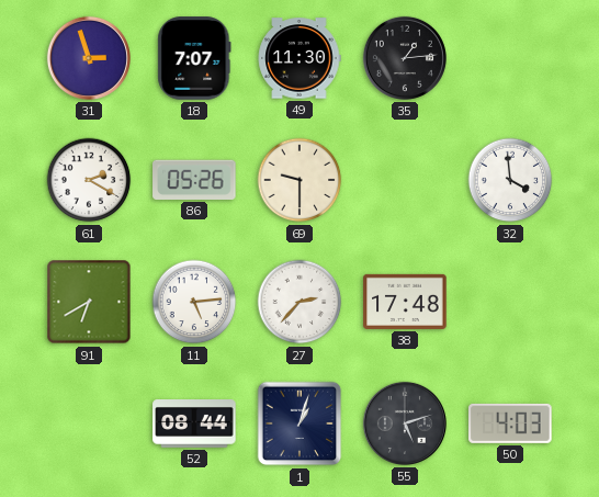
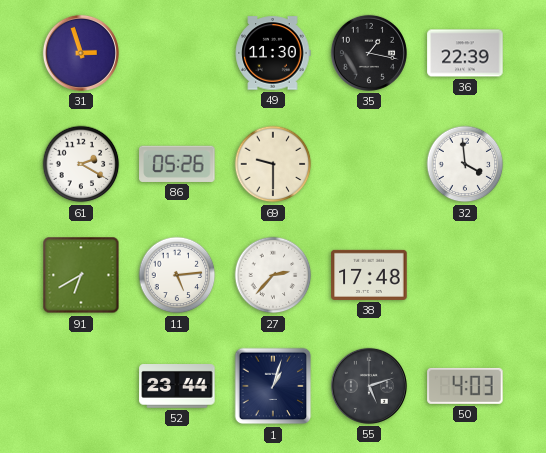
18: 7:07 -> none (194, 58)
35: 1:14 -> 1:17 (369, 53)
36: none -> 22:39 (465, 53)
52: 08:44 -> 23:44 (177, 387)
